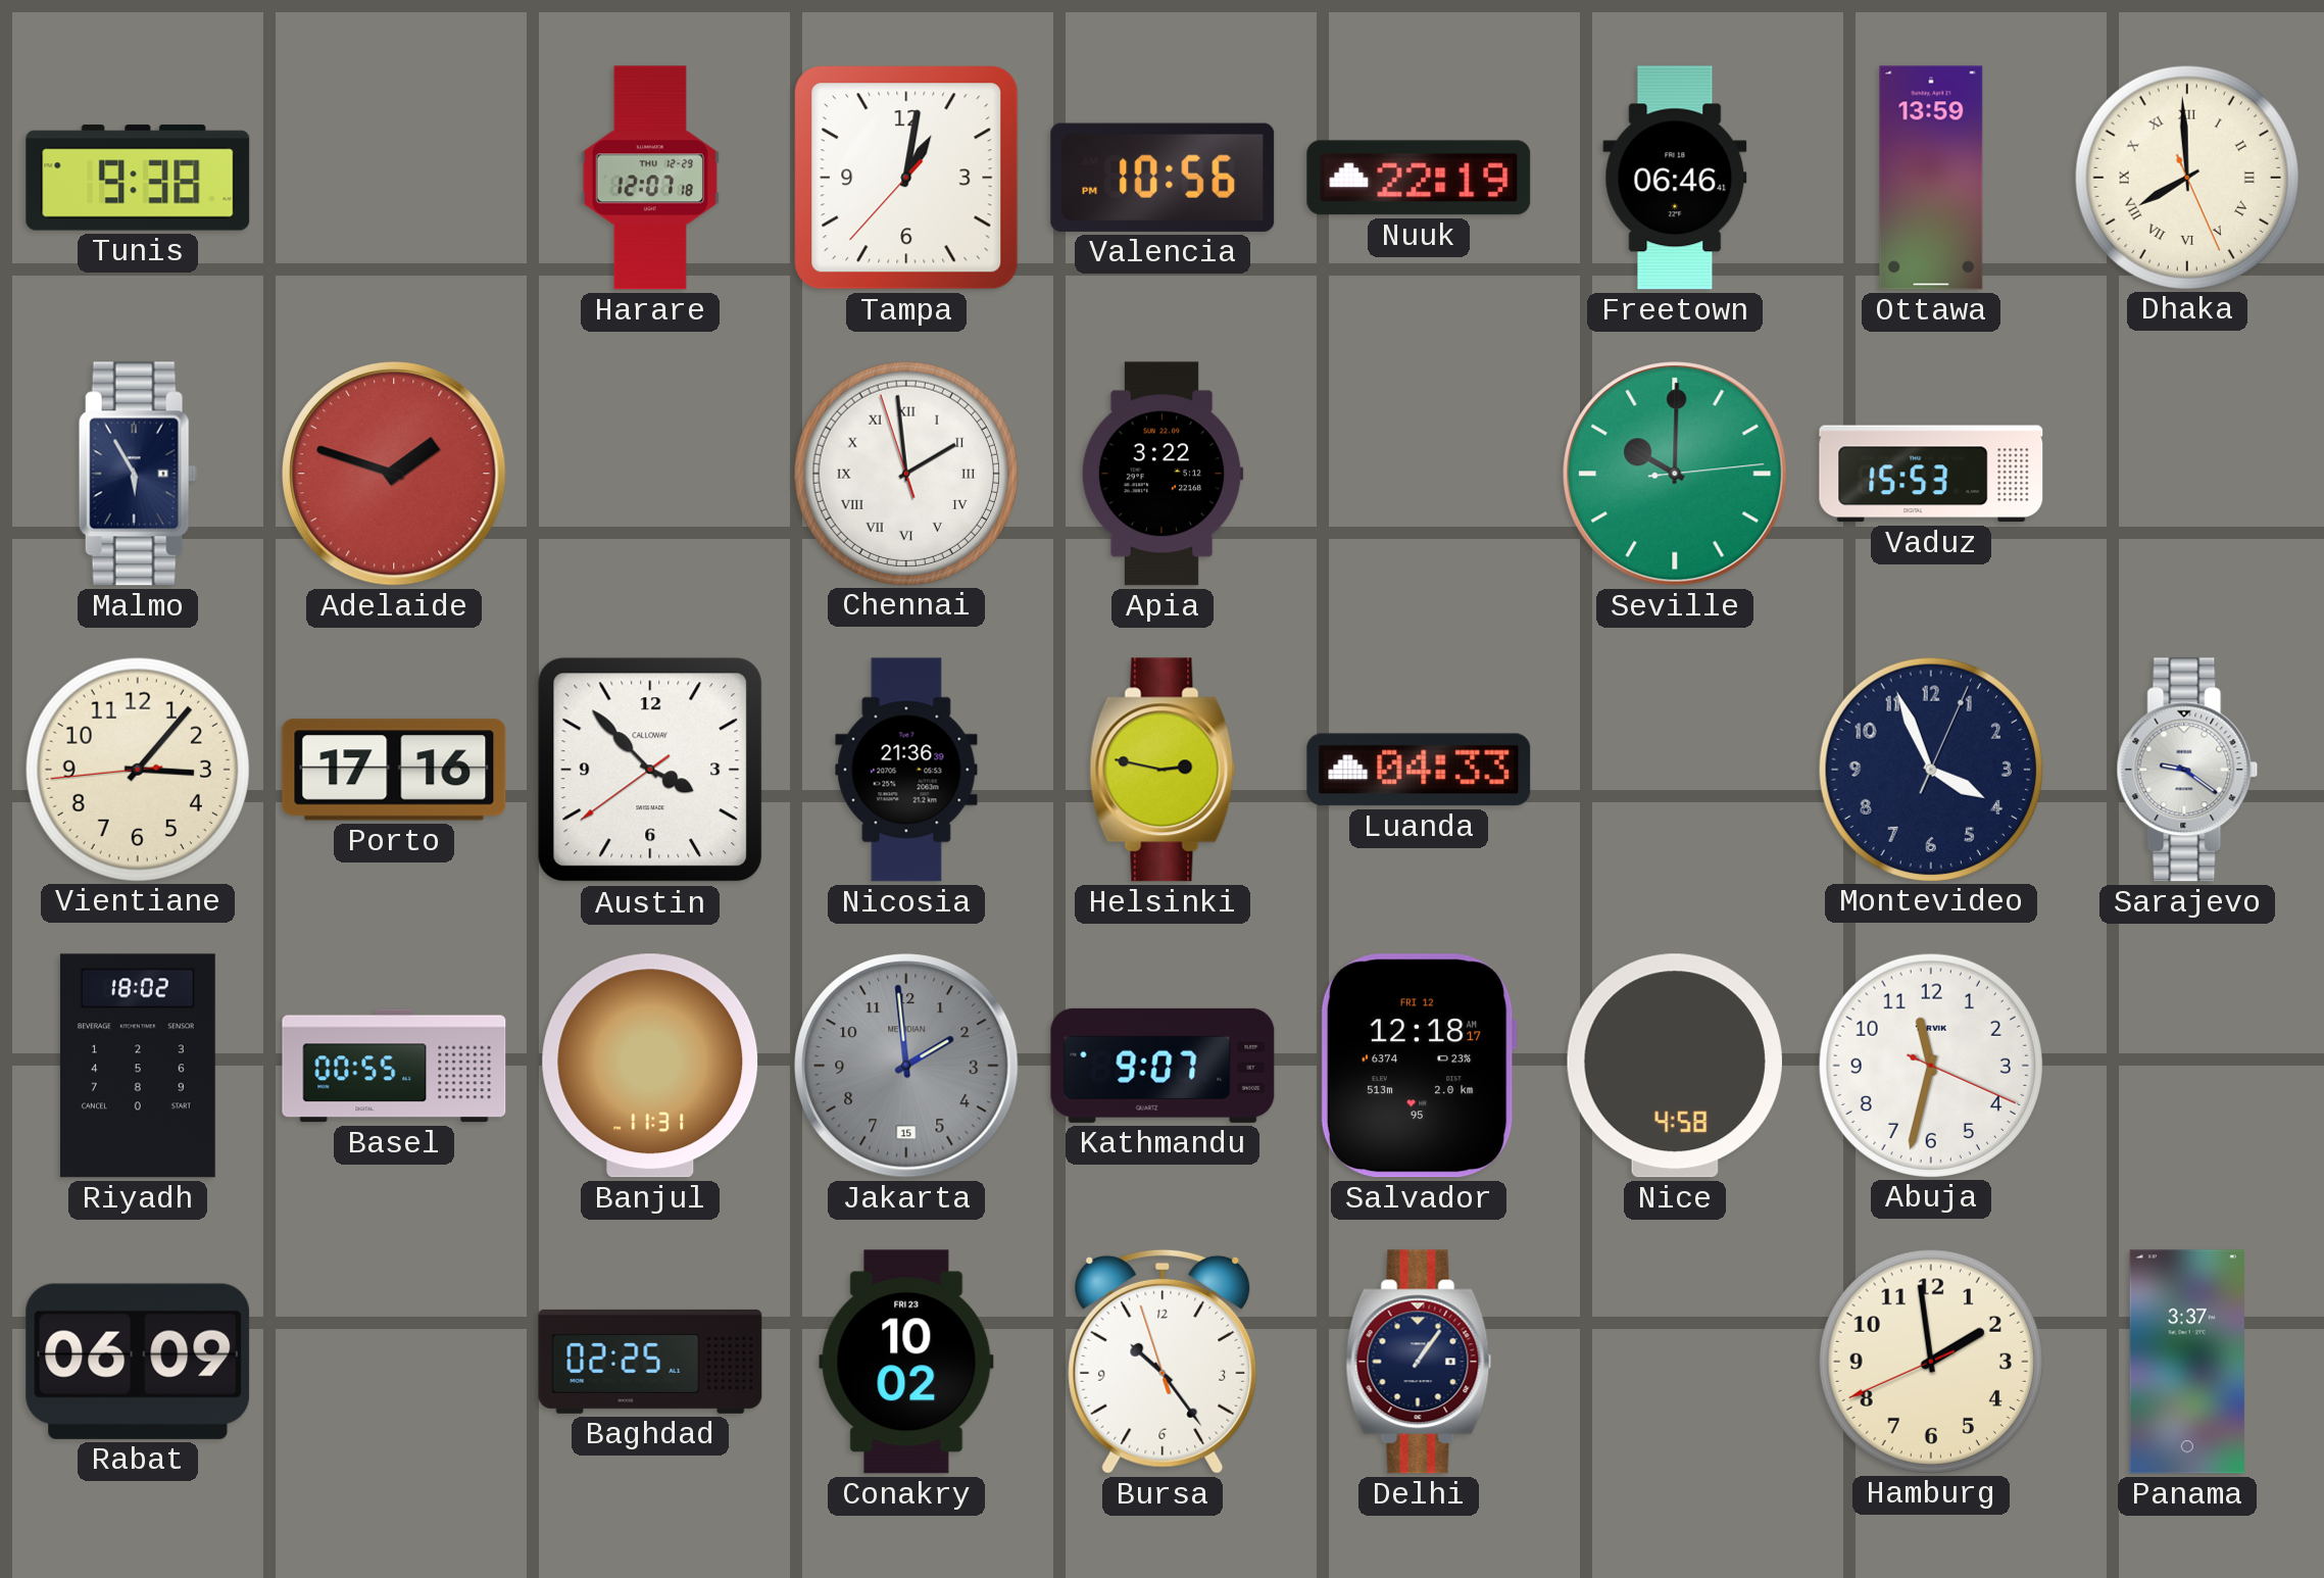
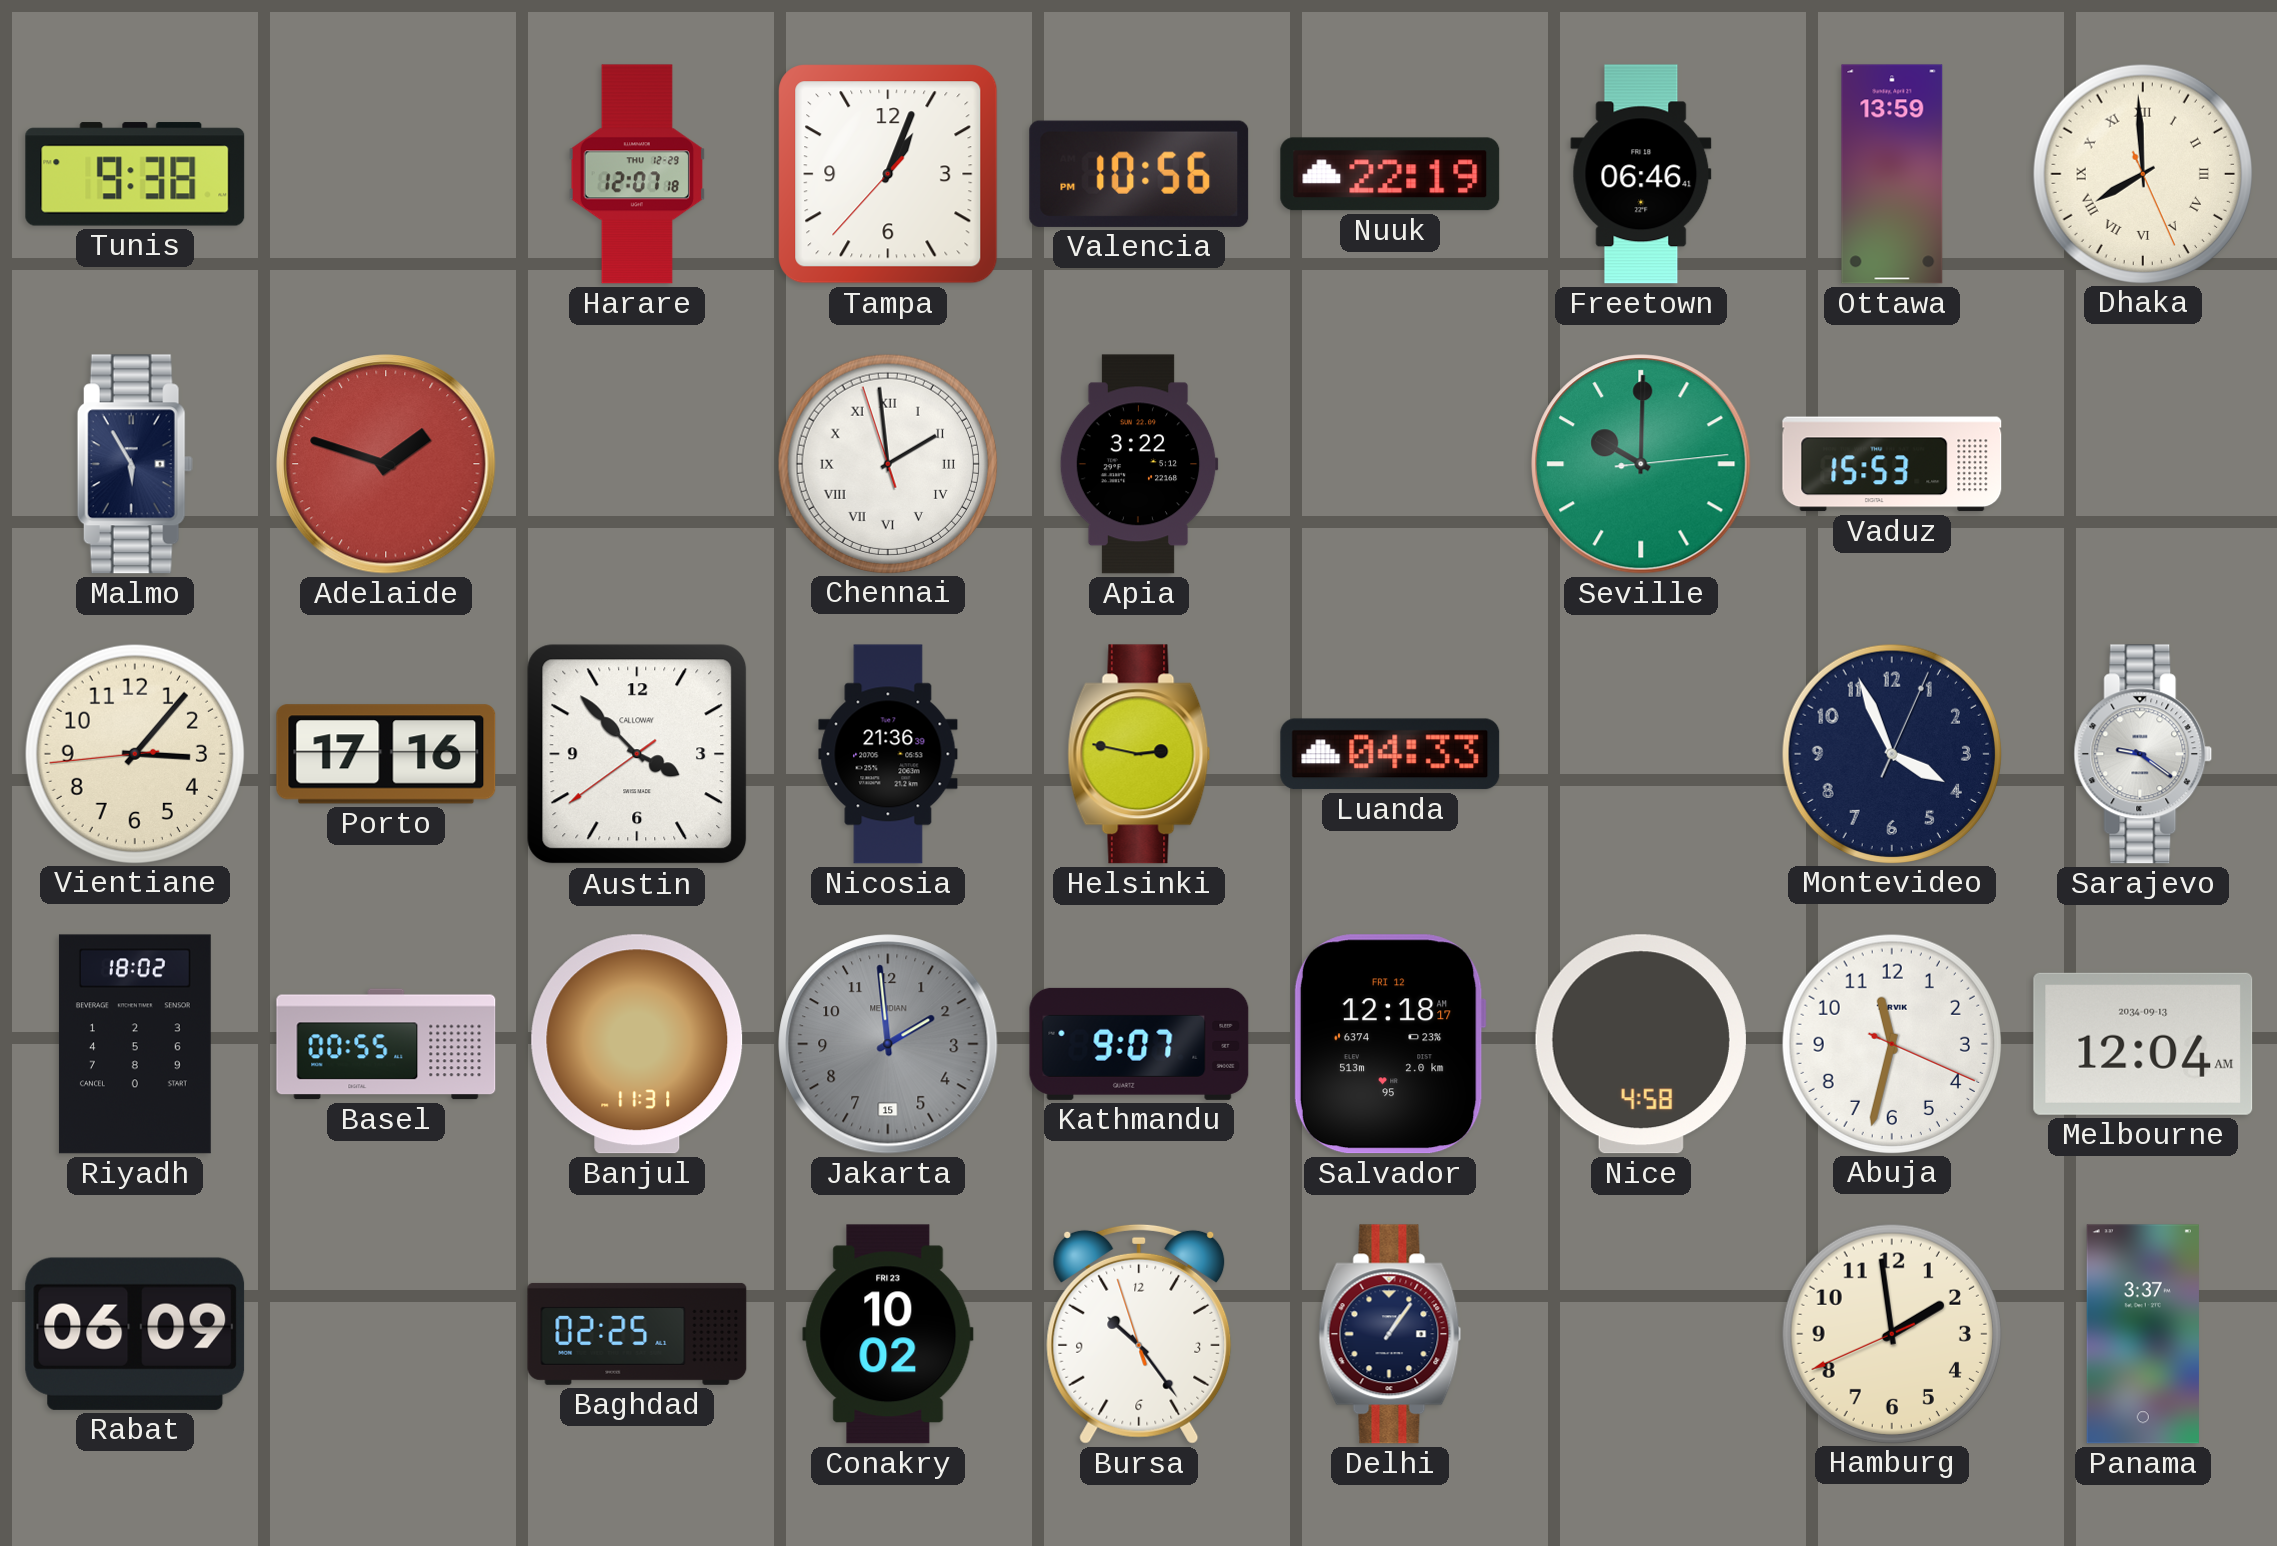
Tampa: 1:01 -> 1:03 (888, 174)
Melbourne: none -> 12:04 (2143, 1044)
